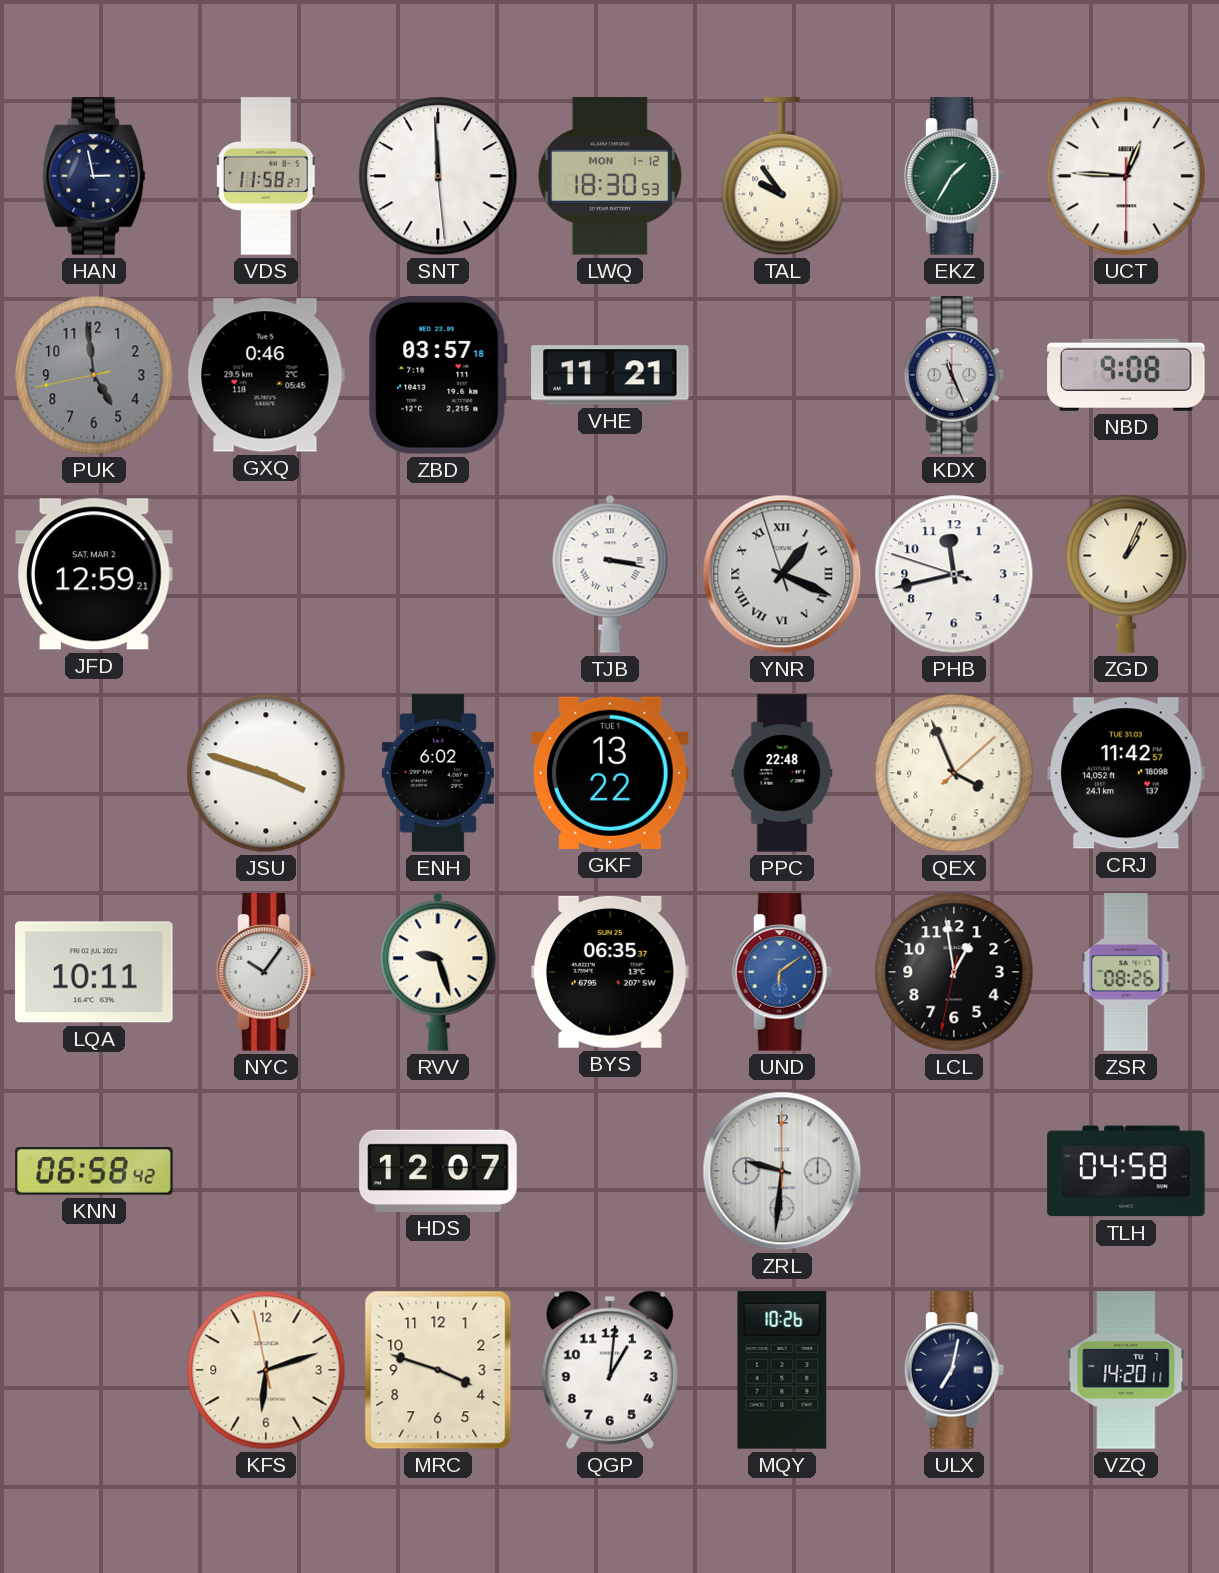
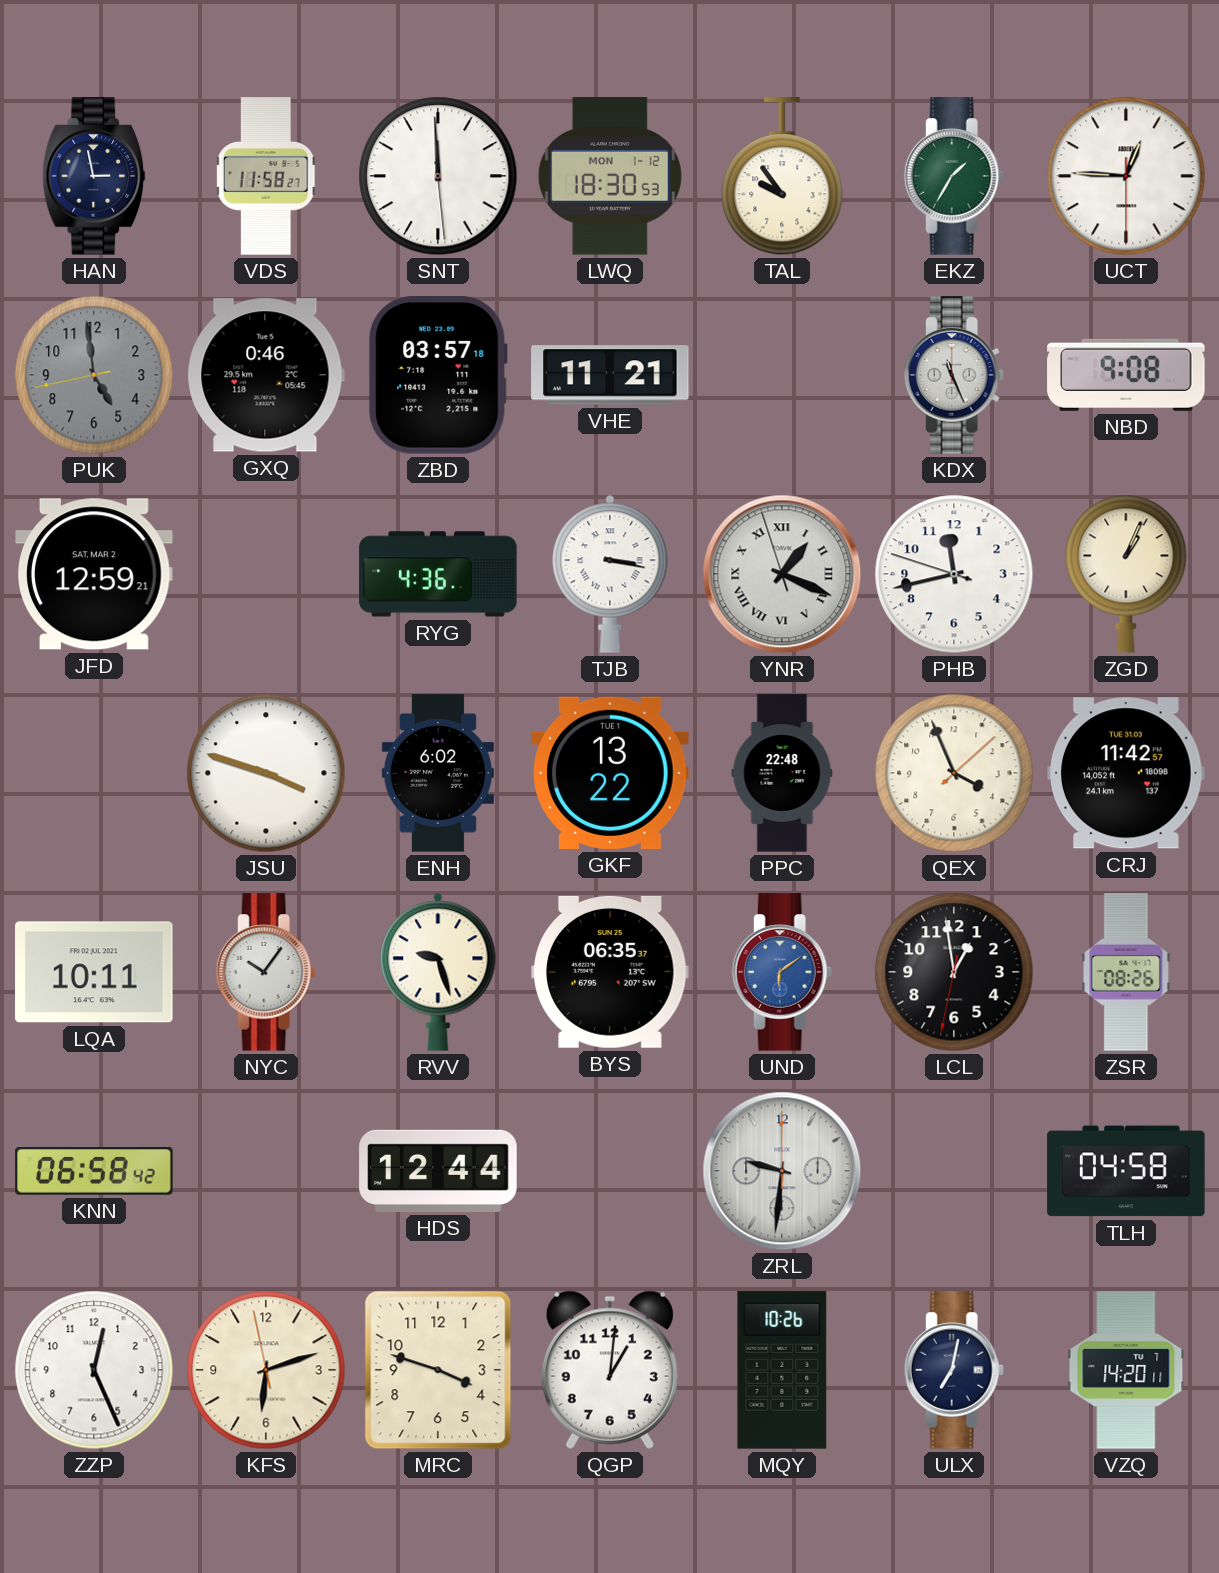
RYG: none -> 4:36 (438, 574)
HDS: 12:07 -> 12:44 (438, 1171)
ZZP: none -> 12:26 (94, 1370)
